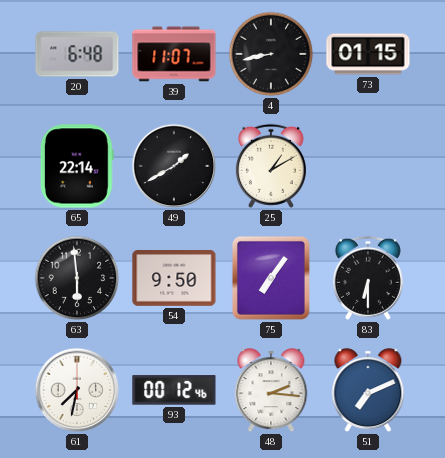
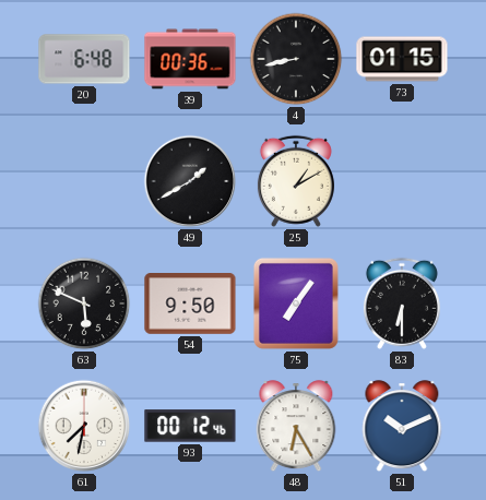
39: 11:07 -> 00:36 (190, 59)
65: 22:14 -> none (77, 166)
63: 5:59 -> 5:49 (84, 303)
48: 2:16 -> 6:25 (296, 427)
51: 7:11 -> 10:11 (402, 427)
